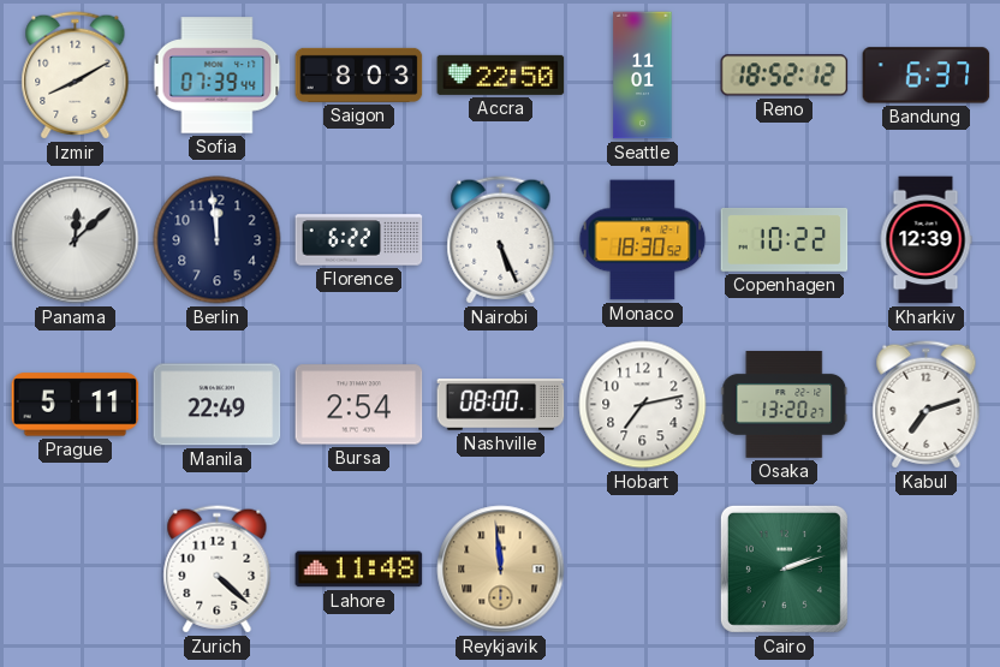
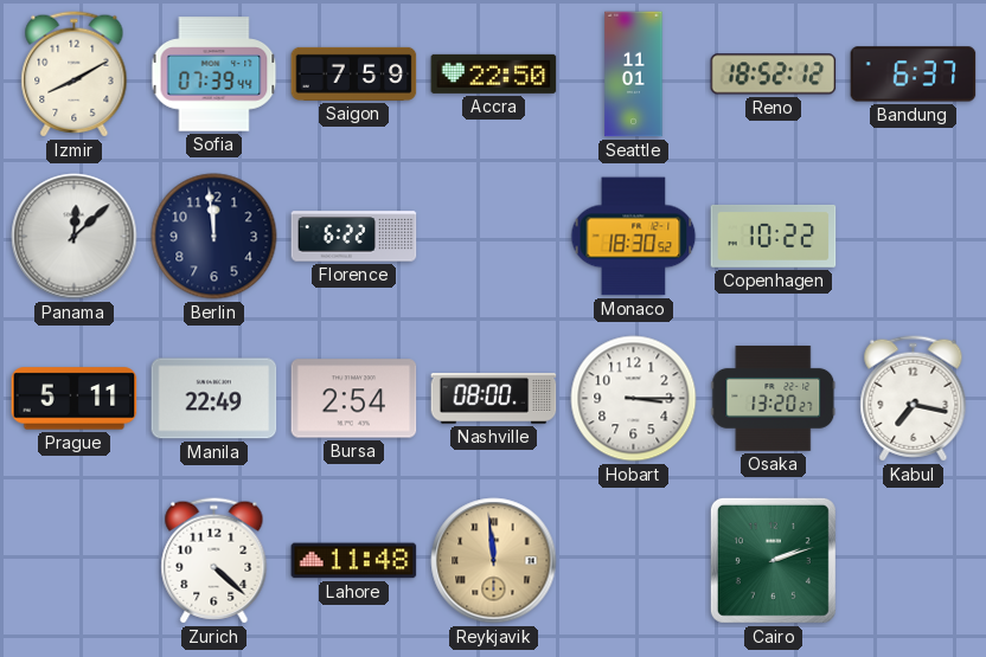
Saigon: 8:03 -> 7:59 (354, 73)
Nairobi: 5:26 -> none (501, 240)
Kharkiv: 12:39 -> none (925, 240)
Hobart: 7:13 -> 3:15 (634, 399)
Kabul: 7:12 -> 7:17 (914, 399)
